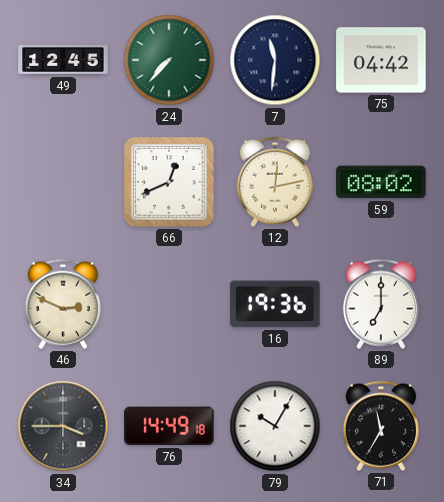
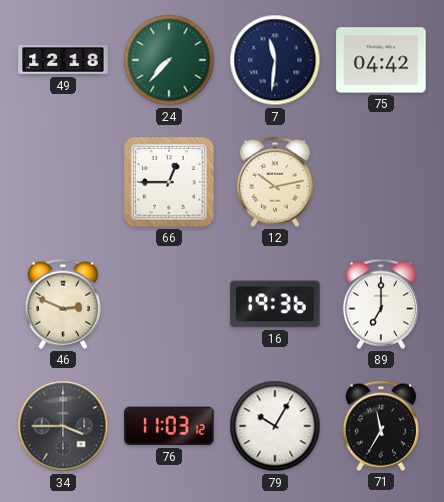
49: 12:45 -> 12:18 (63, 61)
66: 12:41 -> 12:45 (169, 182)
12: 12:13 -> 10:13 (275, 182)
59: 08:02 -> none (381, 182)
76: 14:49 -> 11:03 (169, 426)
